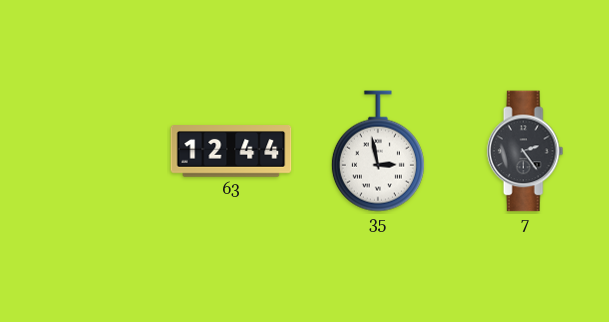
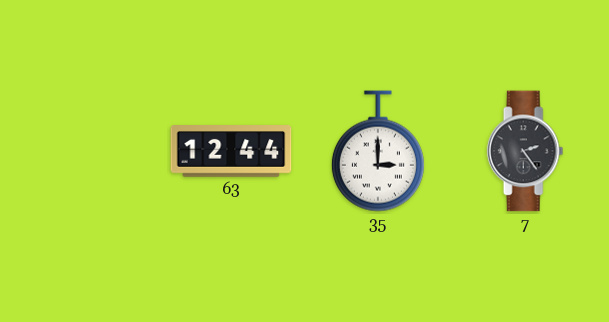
35: 2:58 -> 3:00 (378, 151)
